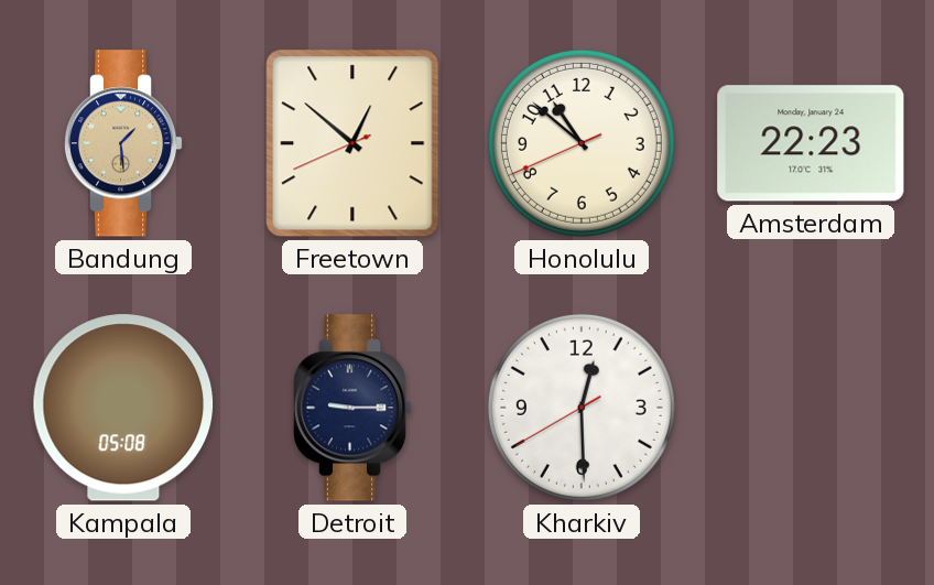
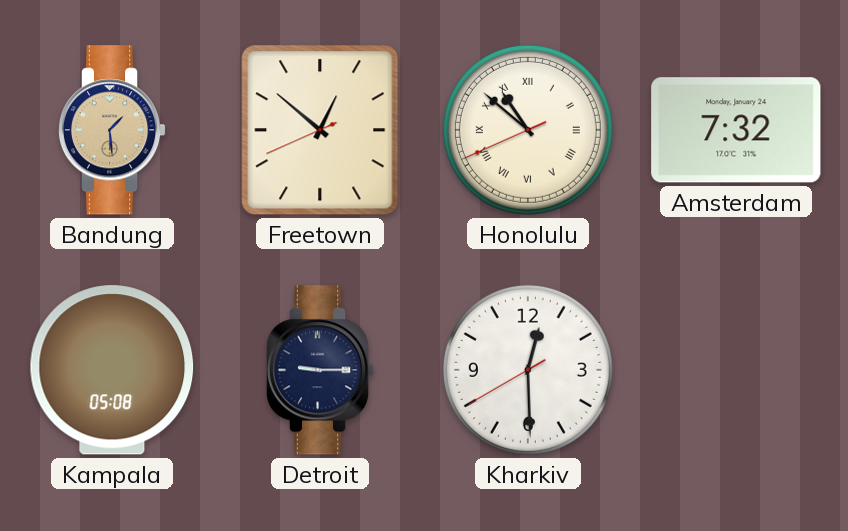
Honolulu numerals: Arabic -> Roman (528, 130)
Amsterdam: 22:23 -> 7:32 (736, 130)
